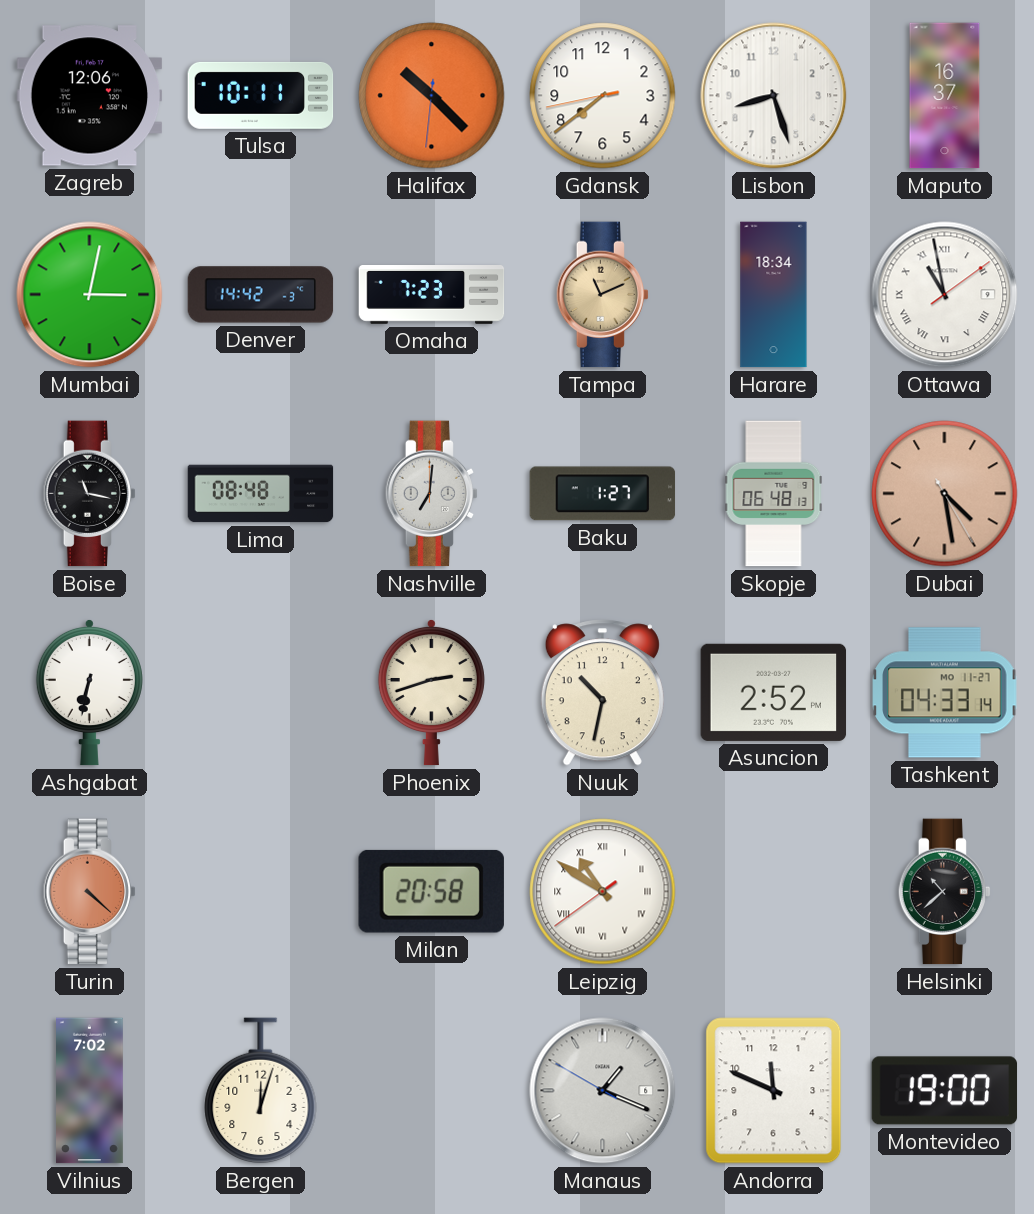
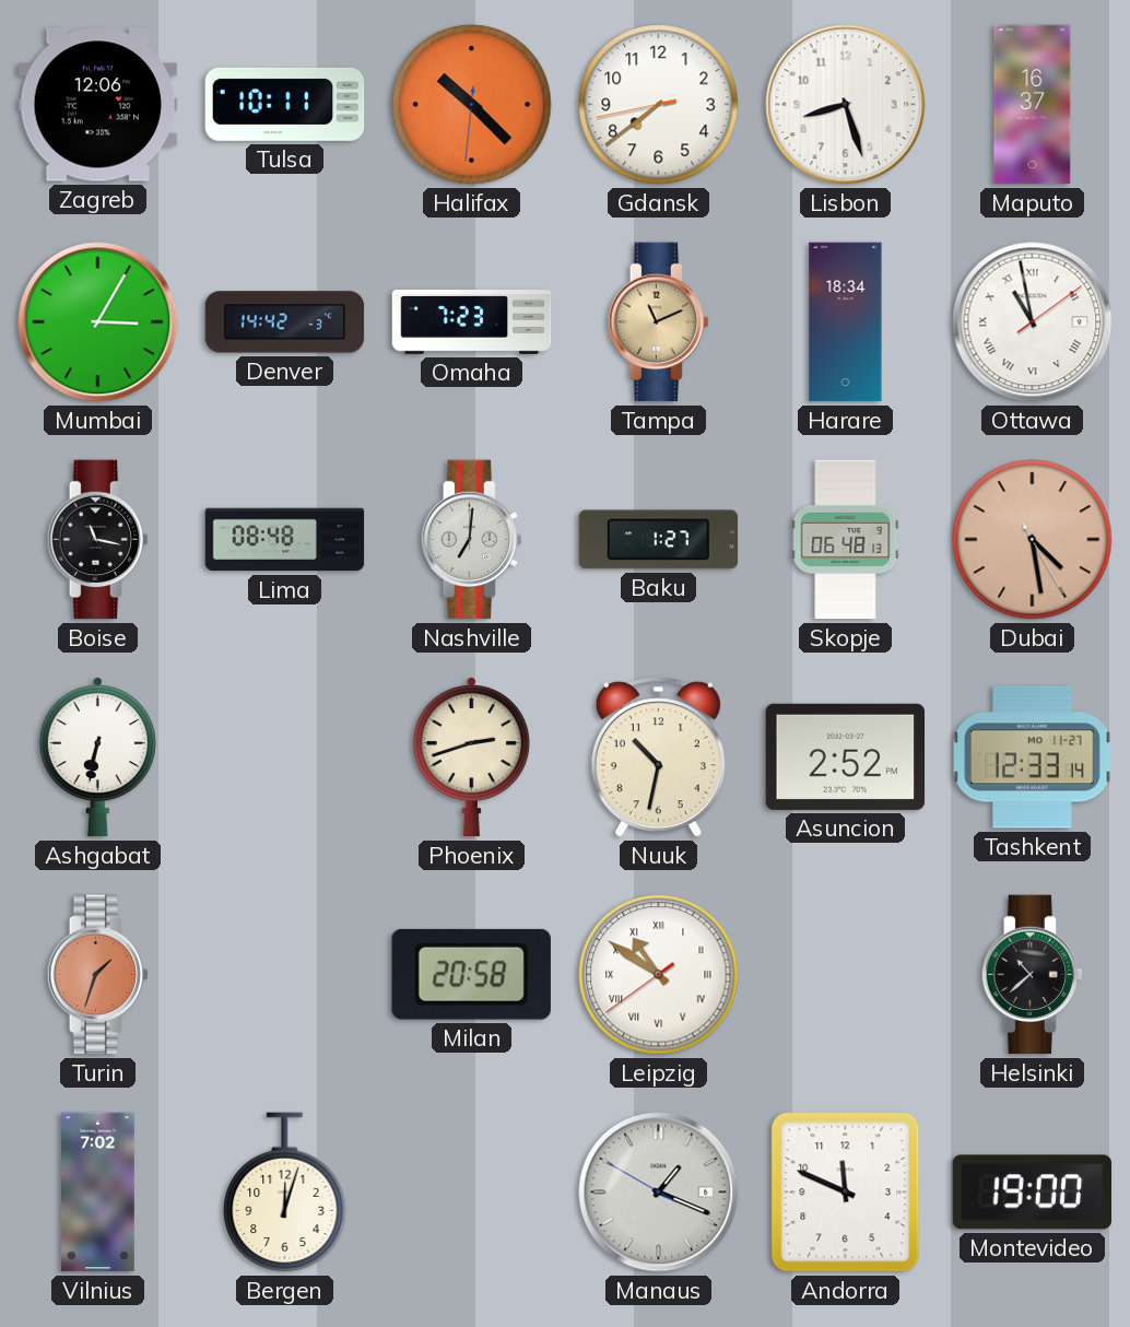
Mumbai: 3:02 -> 3:05 (98, 322)
Tashkent: 04:33 -> 12:33 (1033, 758)
Turin: 4:22 -> 1:33 (97, 975)
